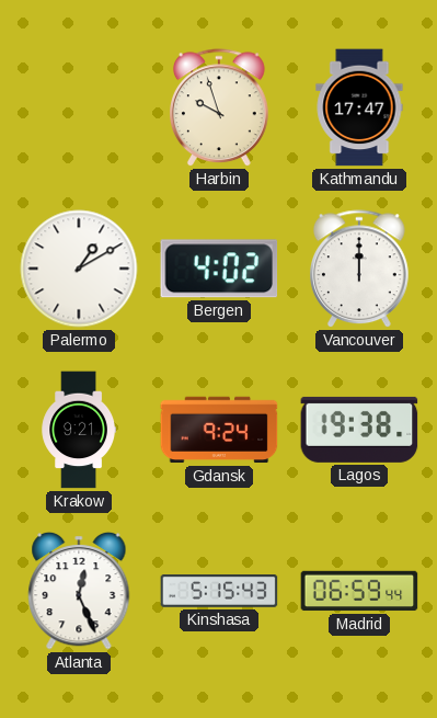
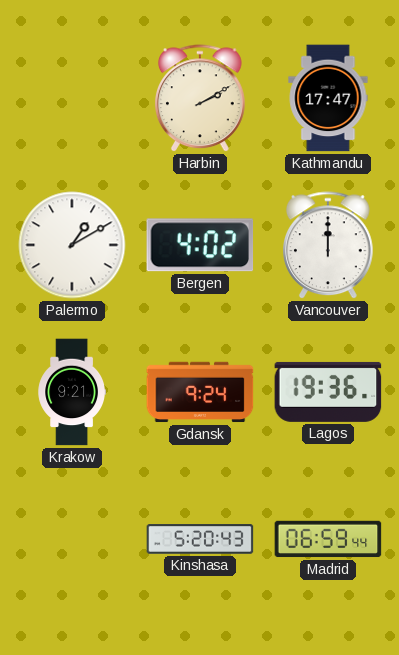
Harbin: 9:57 -> 2:10 (201, 99)
Lagos: 19:38 -> 19:36 (328, 392)
Atlanta: 12:26 -> none (79, 591)
Kinshasa: 5:15 -> 5:20 (200, 539)
